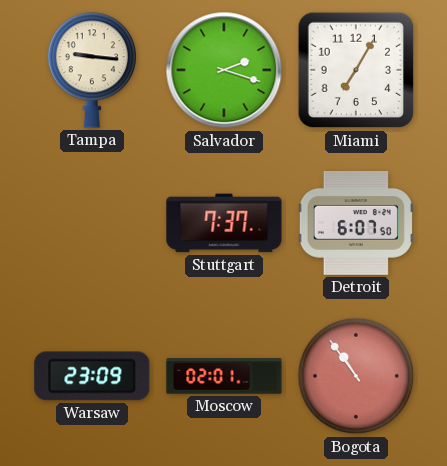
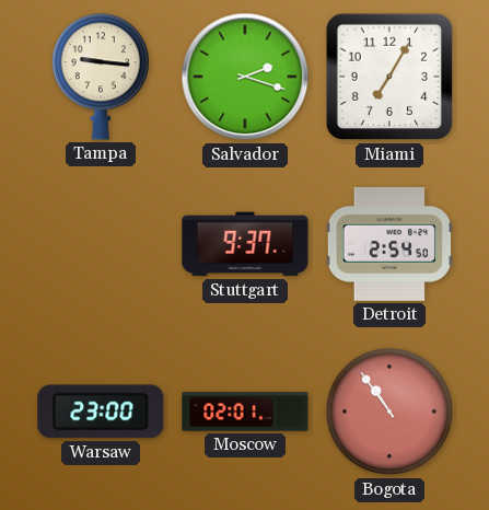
Stuttgart: 7:37 -> 9:37 (245, 244)
Detroit: 6:07 -> 2:54 (389, 245)
Warsaw: 23:09 -> 23:00 (101, 412)
